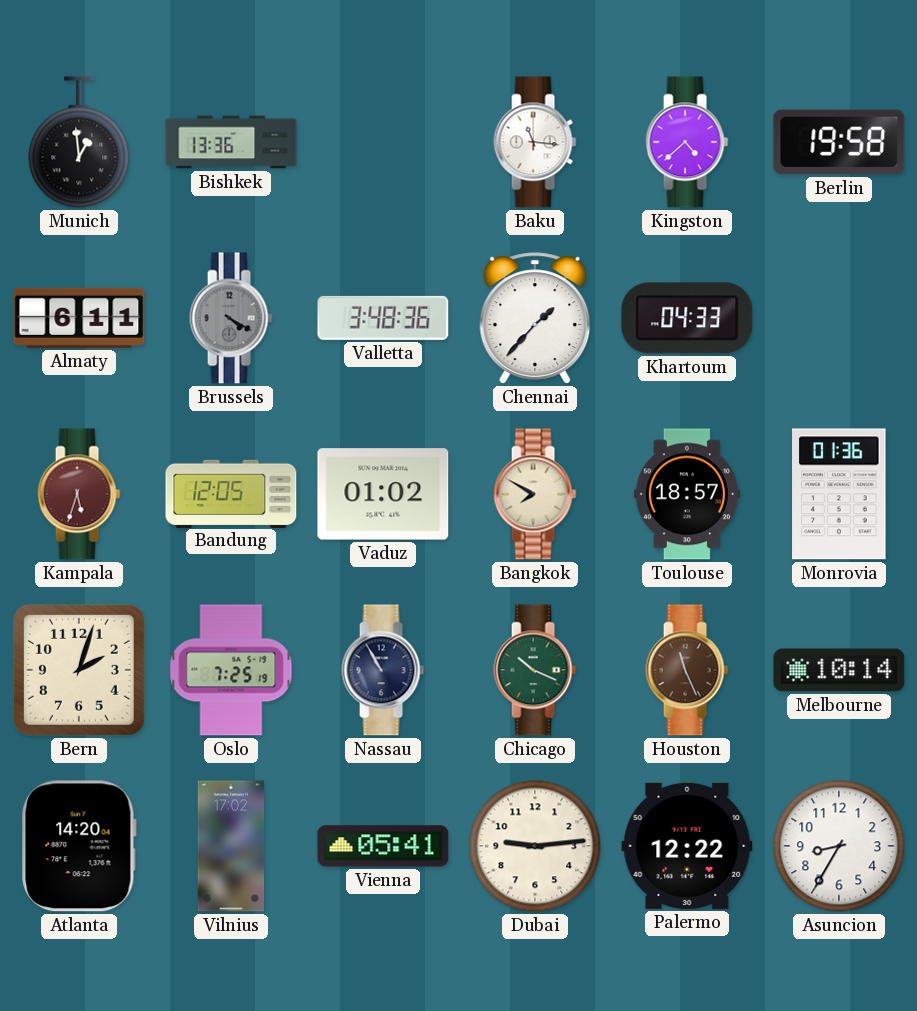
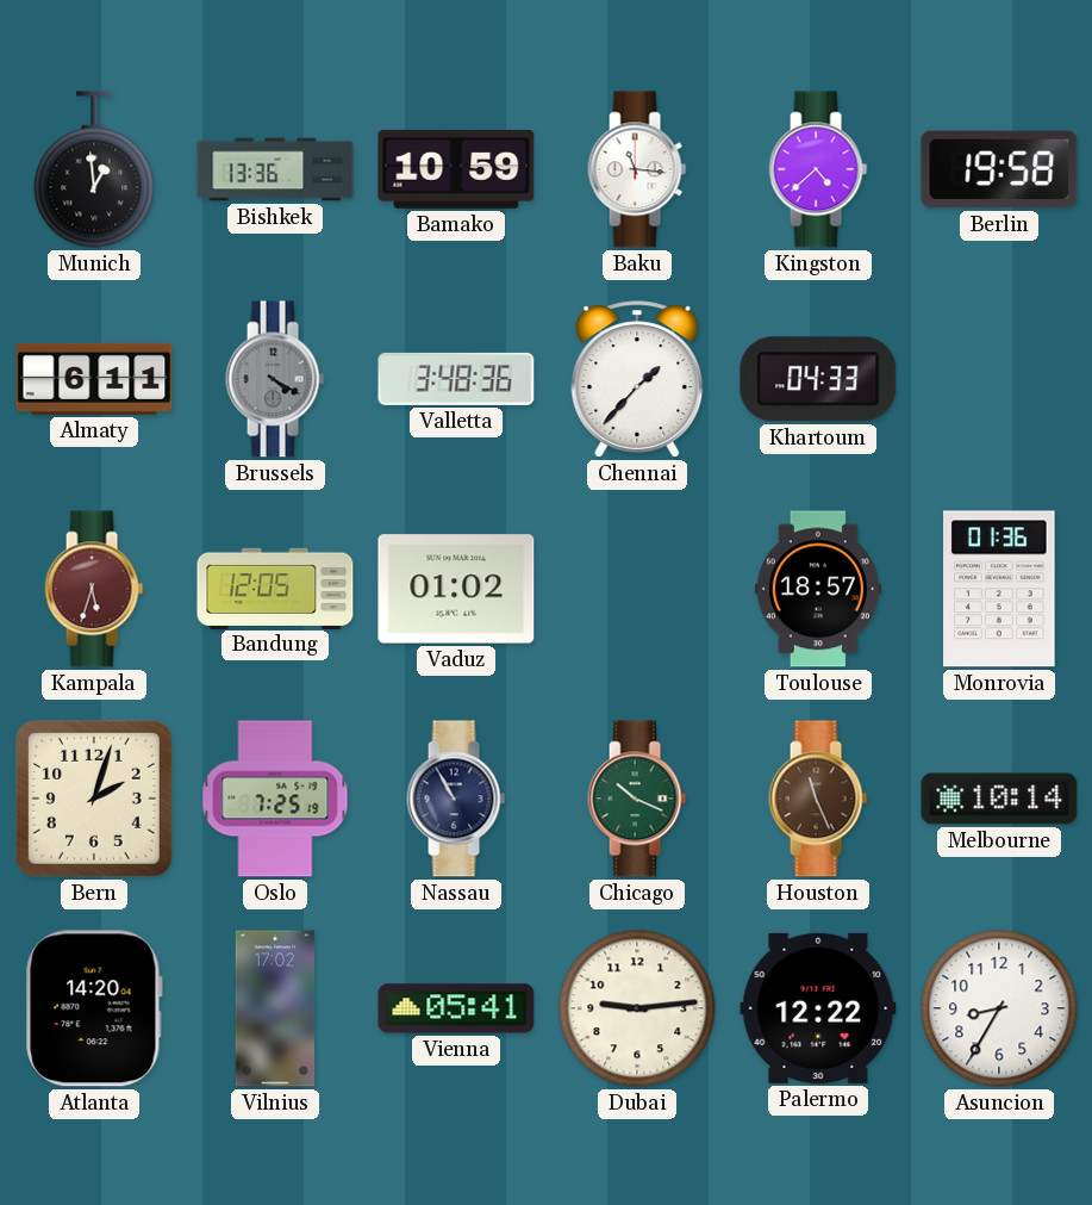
Bamako: none -> 10:59 (456, 169)
Bangkok: 7:50 -> none (535, 494)
